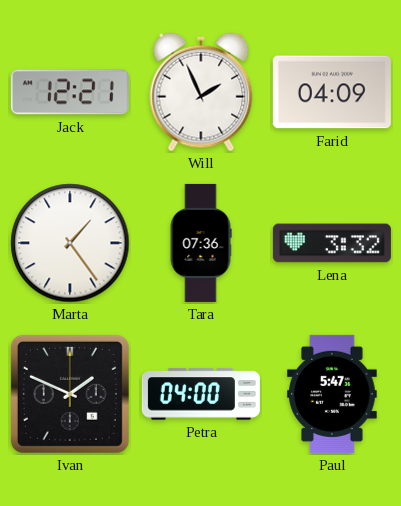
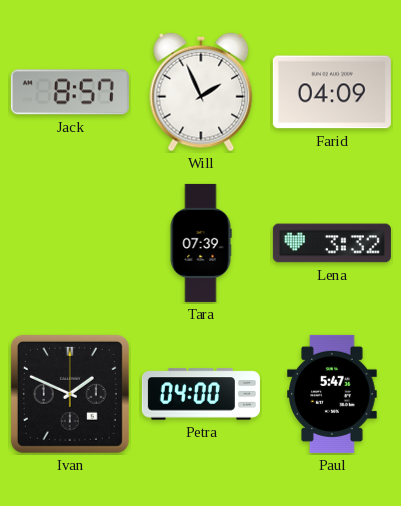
Jack: 12:21 -> 8:57 (70, 92)
Marta: 1:24 -> none (70, 243)
Tara: 07:36 -> 07:39 (201, 243)
